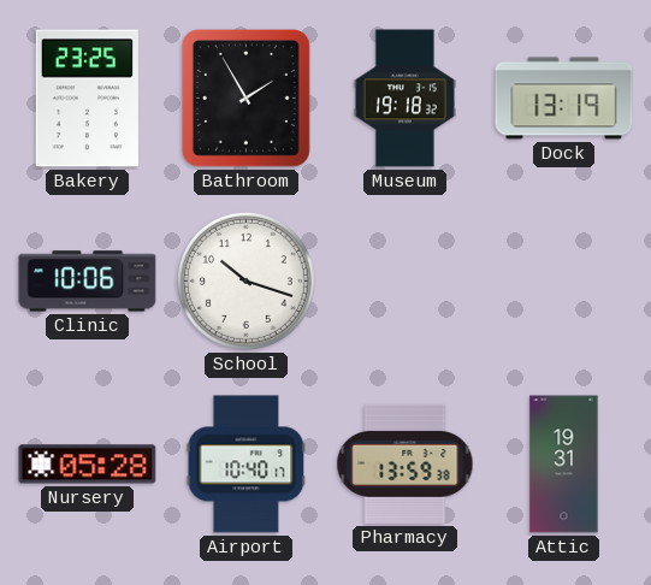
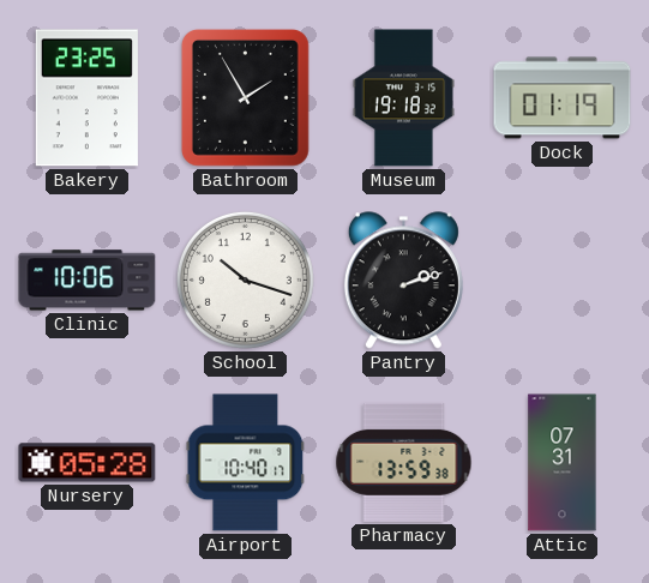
Dock: 13:19 -> 01:19 (563, 98)
Pantry: none -> 2:12 (403, 281)
Attic: 19:31 -> 07:31 (563, 463)
